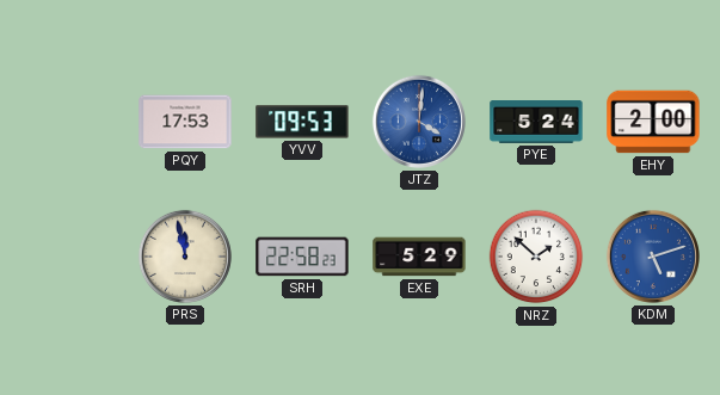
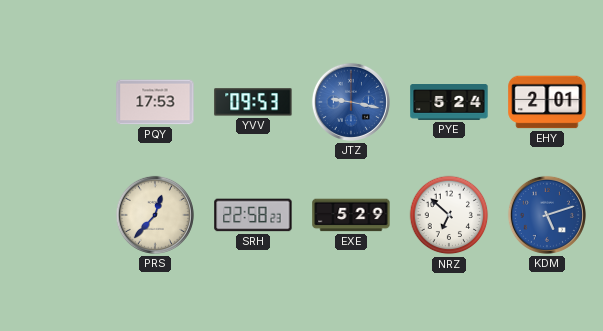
JTZ: 4:01 -> 9:17 (351, 102)
EHY: 2:00 -> 2:01 (547, 102)
PRS: 11:58 -> 12:37 (155, 215)
NRZ: 1:52 -> 6:52 (449, 215)
